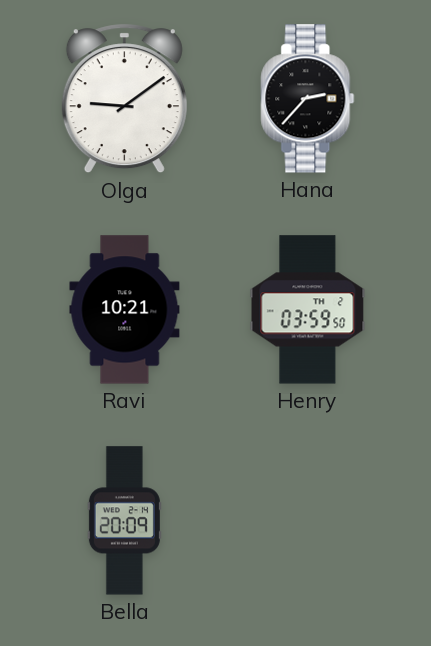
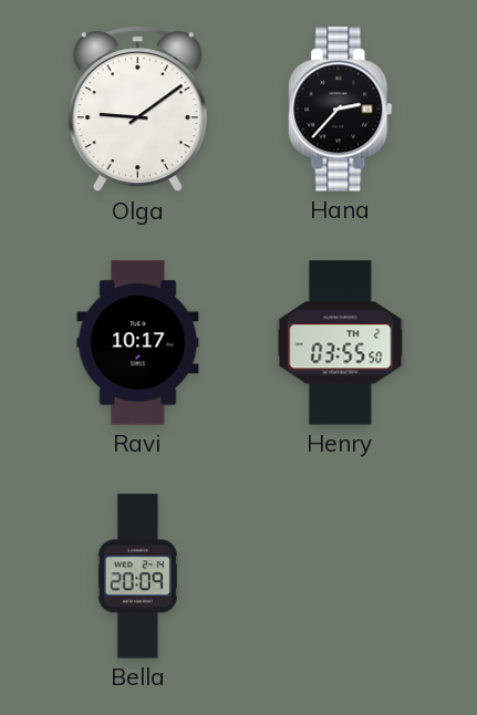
Ravi: 10:21 -> 10:17 (138, 343)
Henry: 03:59 -> 03:55 (341, 343)
